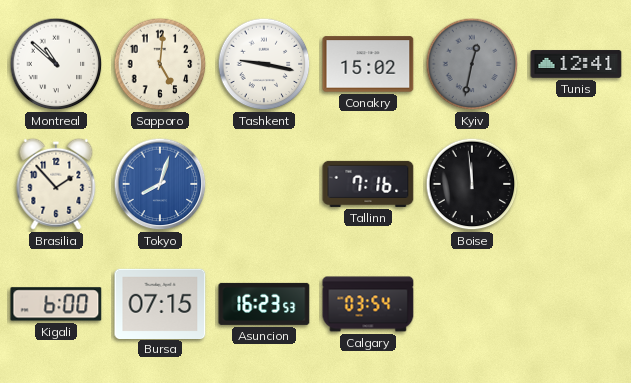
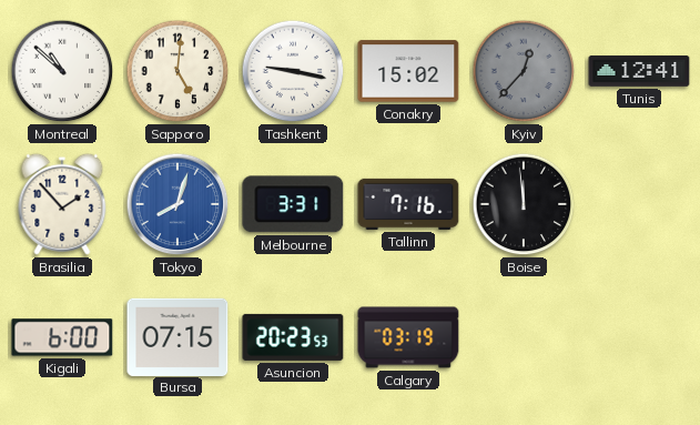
Kyiv: 12:32 -> 12:37 (524, 71)
Melbourne: none -> 3:31 (293, 204)
Asuncion: 16:23 -> 20:23 (293, 337)
Calgary: 03:54 -> 03:19 (408, 337)
